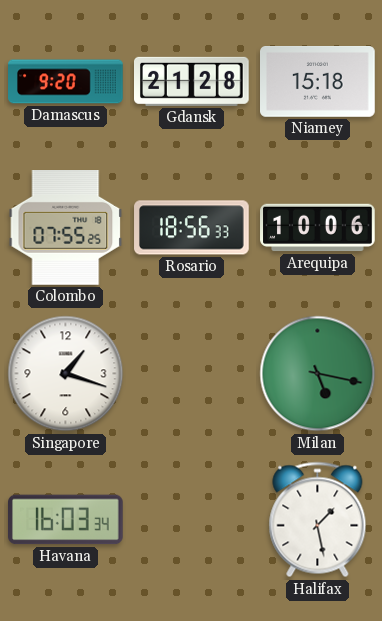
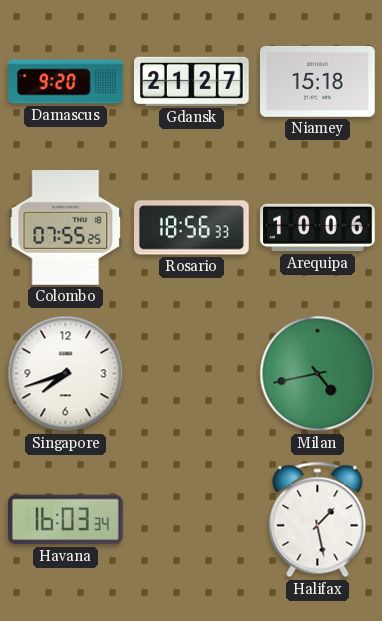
Gdansk: 21:28 -> 21:27 (192, 81)
Singapore: 1:18 -> 7:42 (66, 374)
Milan: 5:17 -> 4:43 (318, 374)
